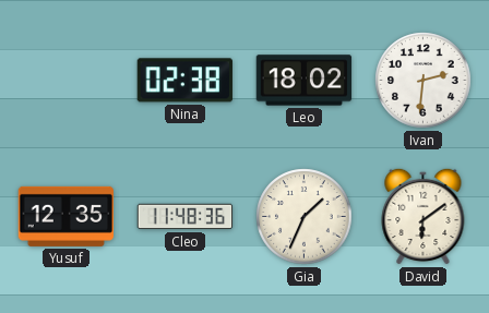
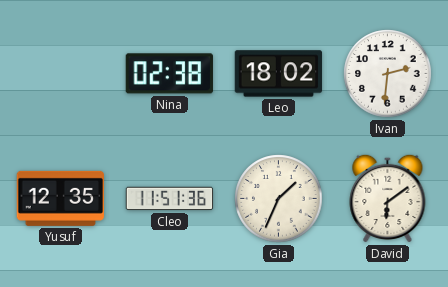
Cleo: 11:48 -> 11:51 (170, 199)
